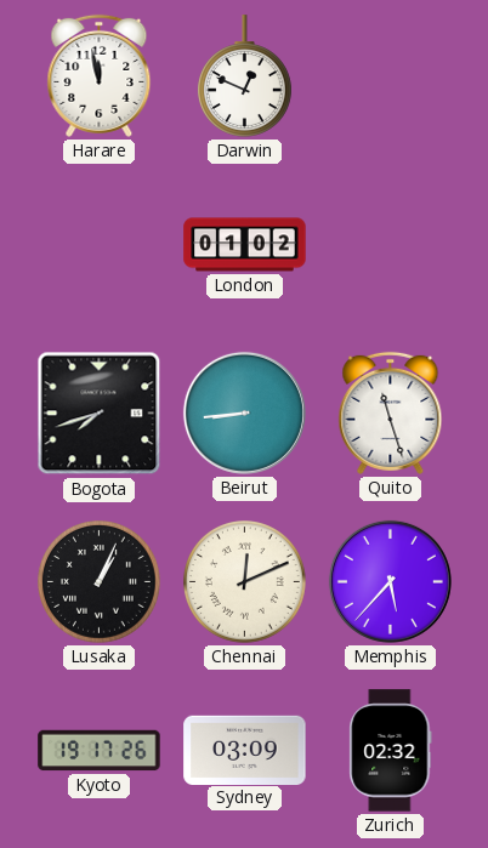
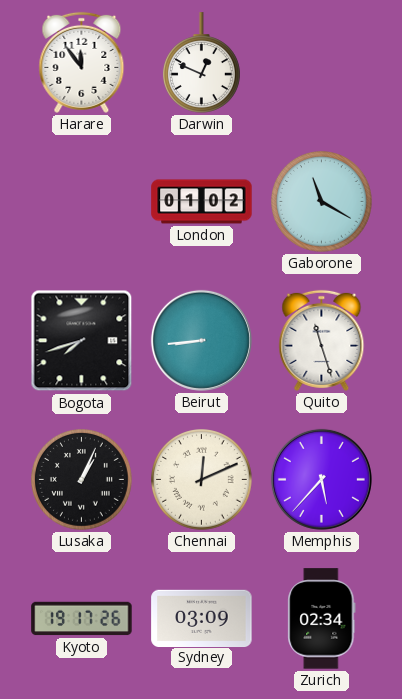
Harare: 11:58 -> 11:54 (82, 62)
Gaborone: none -> 11:20 (322, 202)
Zurich: 02:32 -> 02:34 (322, 619)
